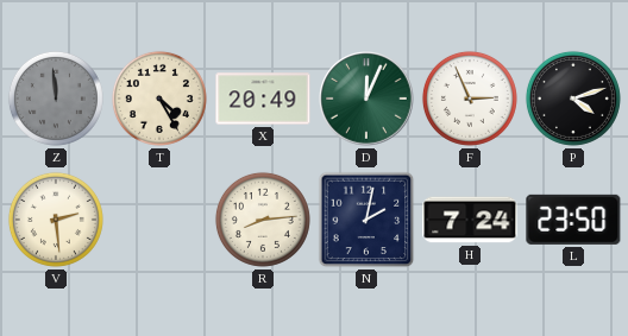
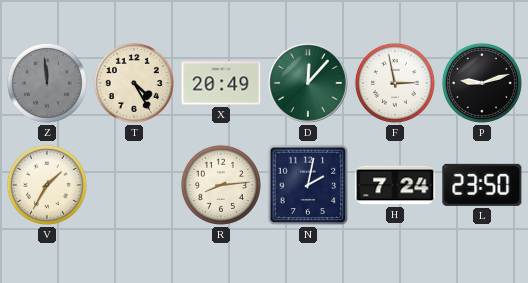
D: 12:04 -> 12:07 (308, 83)
F: 2:56 -> 2:58 (395, 83)
P: 4:12 -> 9:12 (482, 83)
V: 2:29 -> 1:35 (47, 185)
